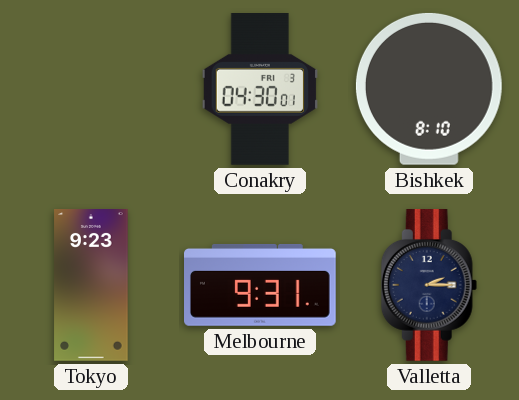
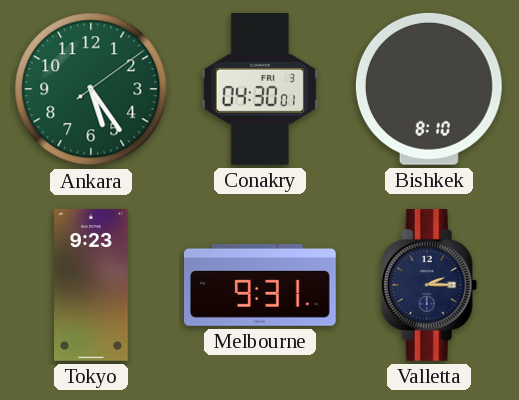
Ankara: none -> 5:24 (91, 89)
